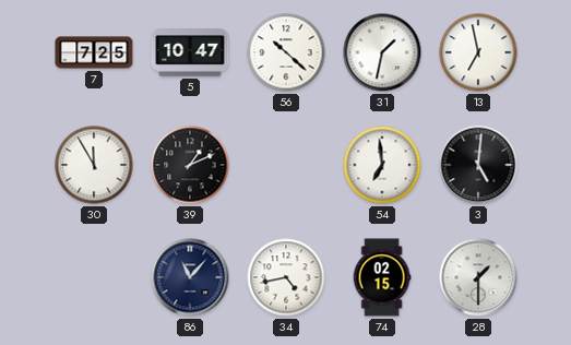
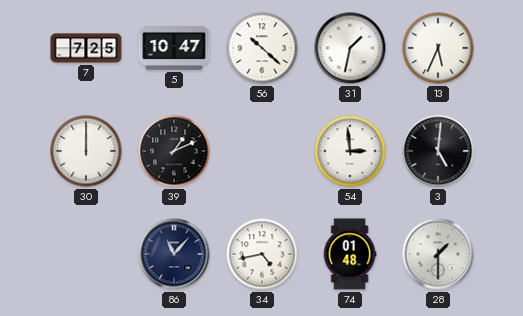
13: 6:58 -> 5:34 (438, 48)
30: 11:55 -> 12:00 (86, 151)
54: 6:59 -> 2:59 (350, 151)
74: 02:15 -> 01:48 (350, 254)
